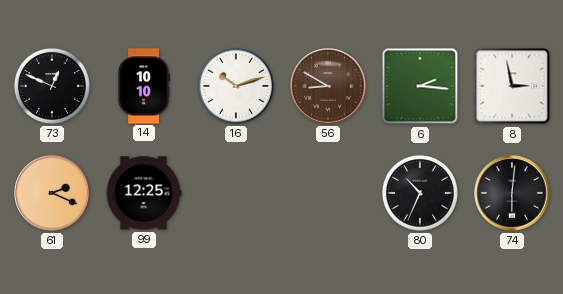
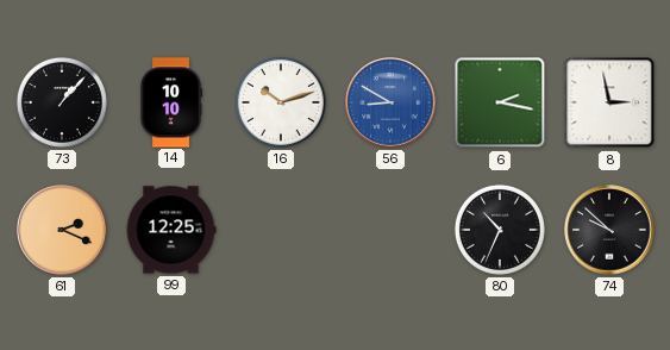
73: 12:49 -> 1:07 (62, 102)
56 dial: brown -> blue (390, 102)
6: 2:16 -> 2:17 (500, 102)
74: 6:01 -> 9:52 (609, 230)
